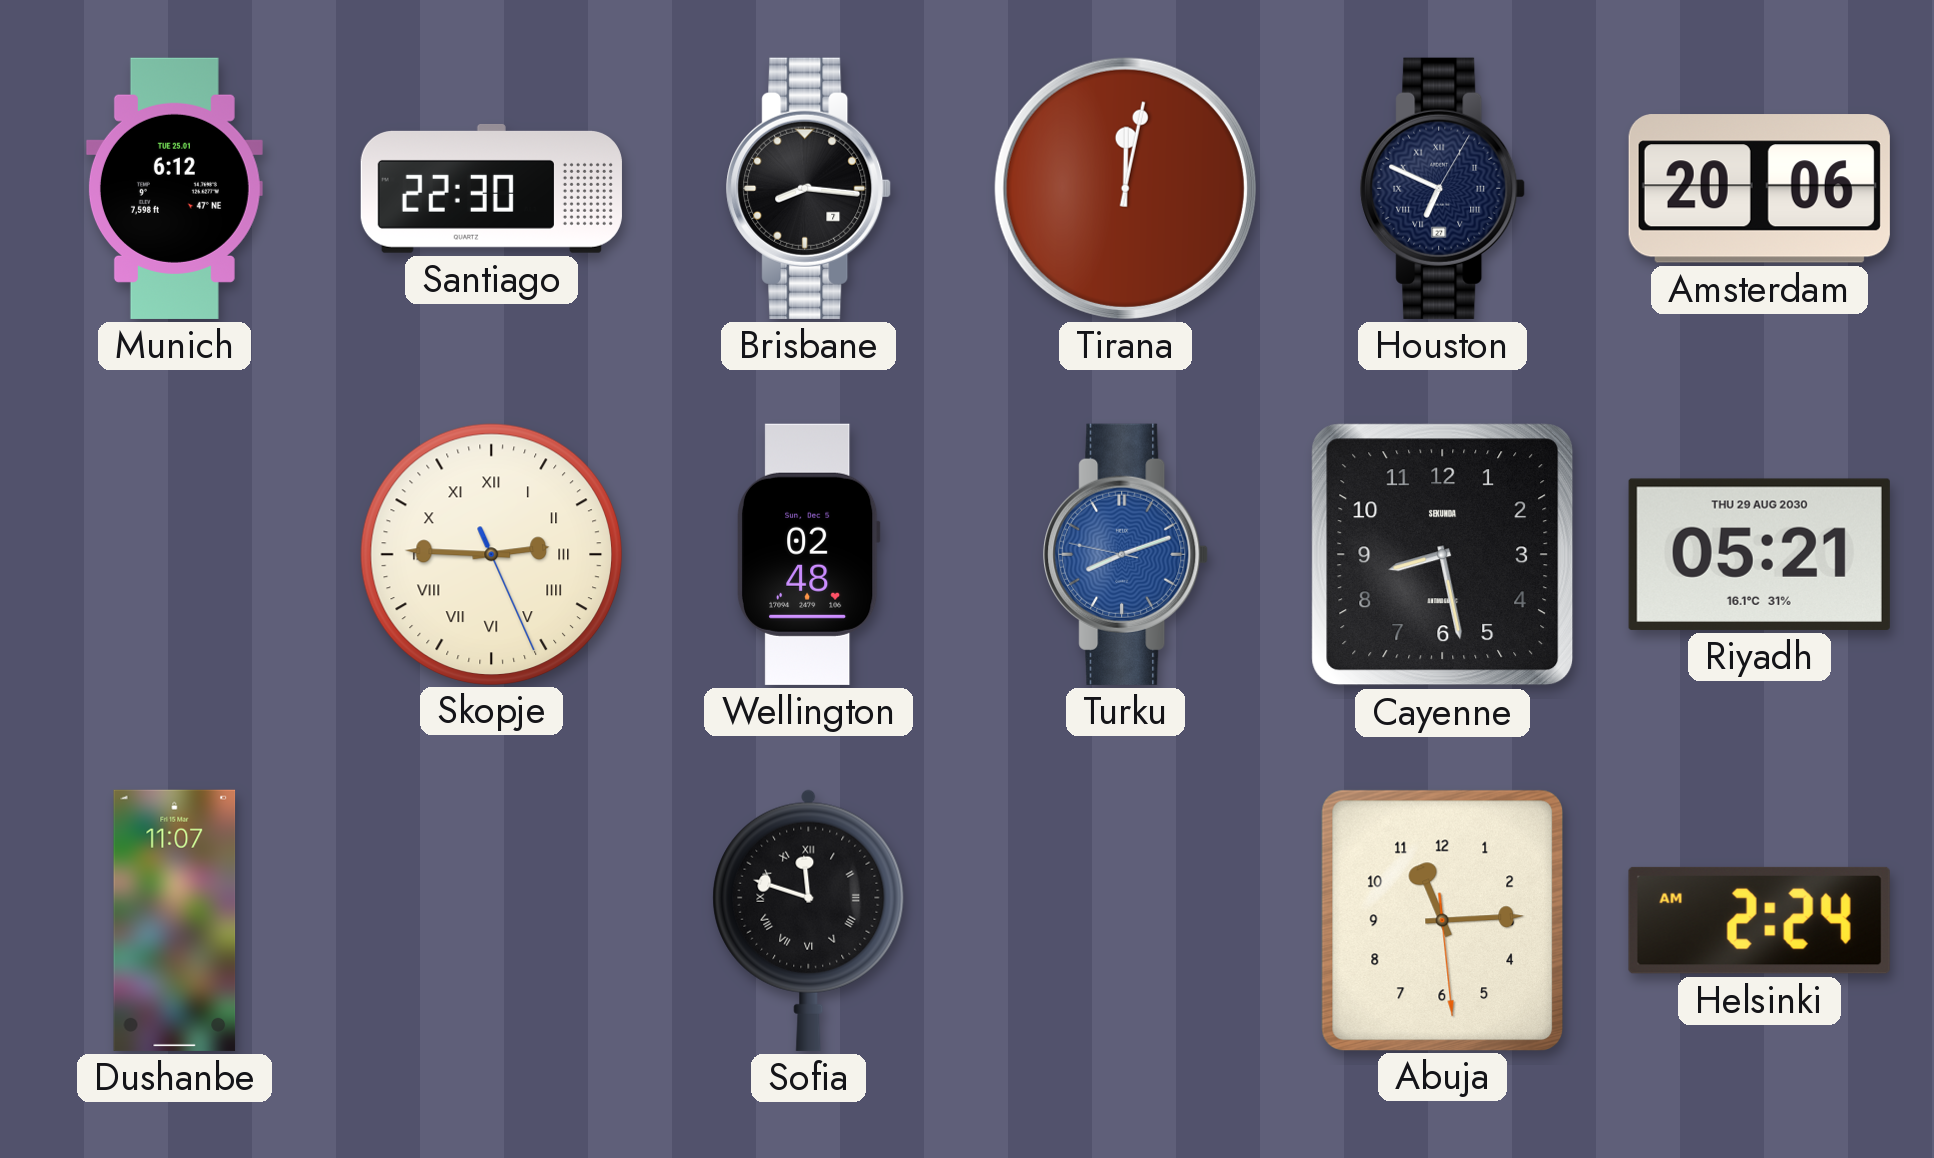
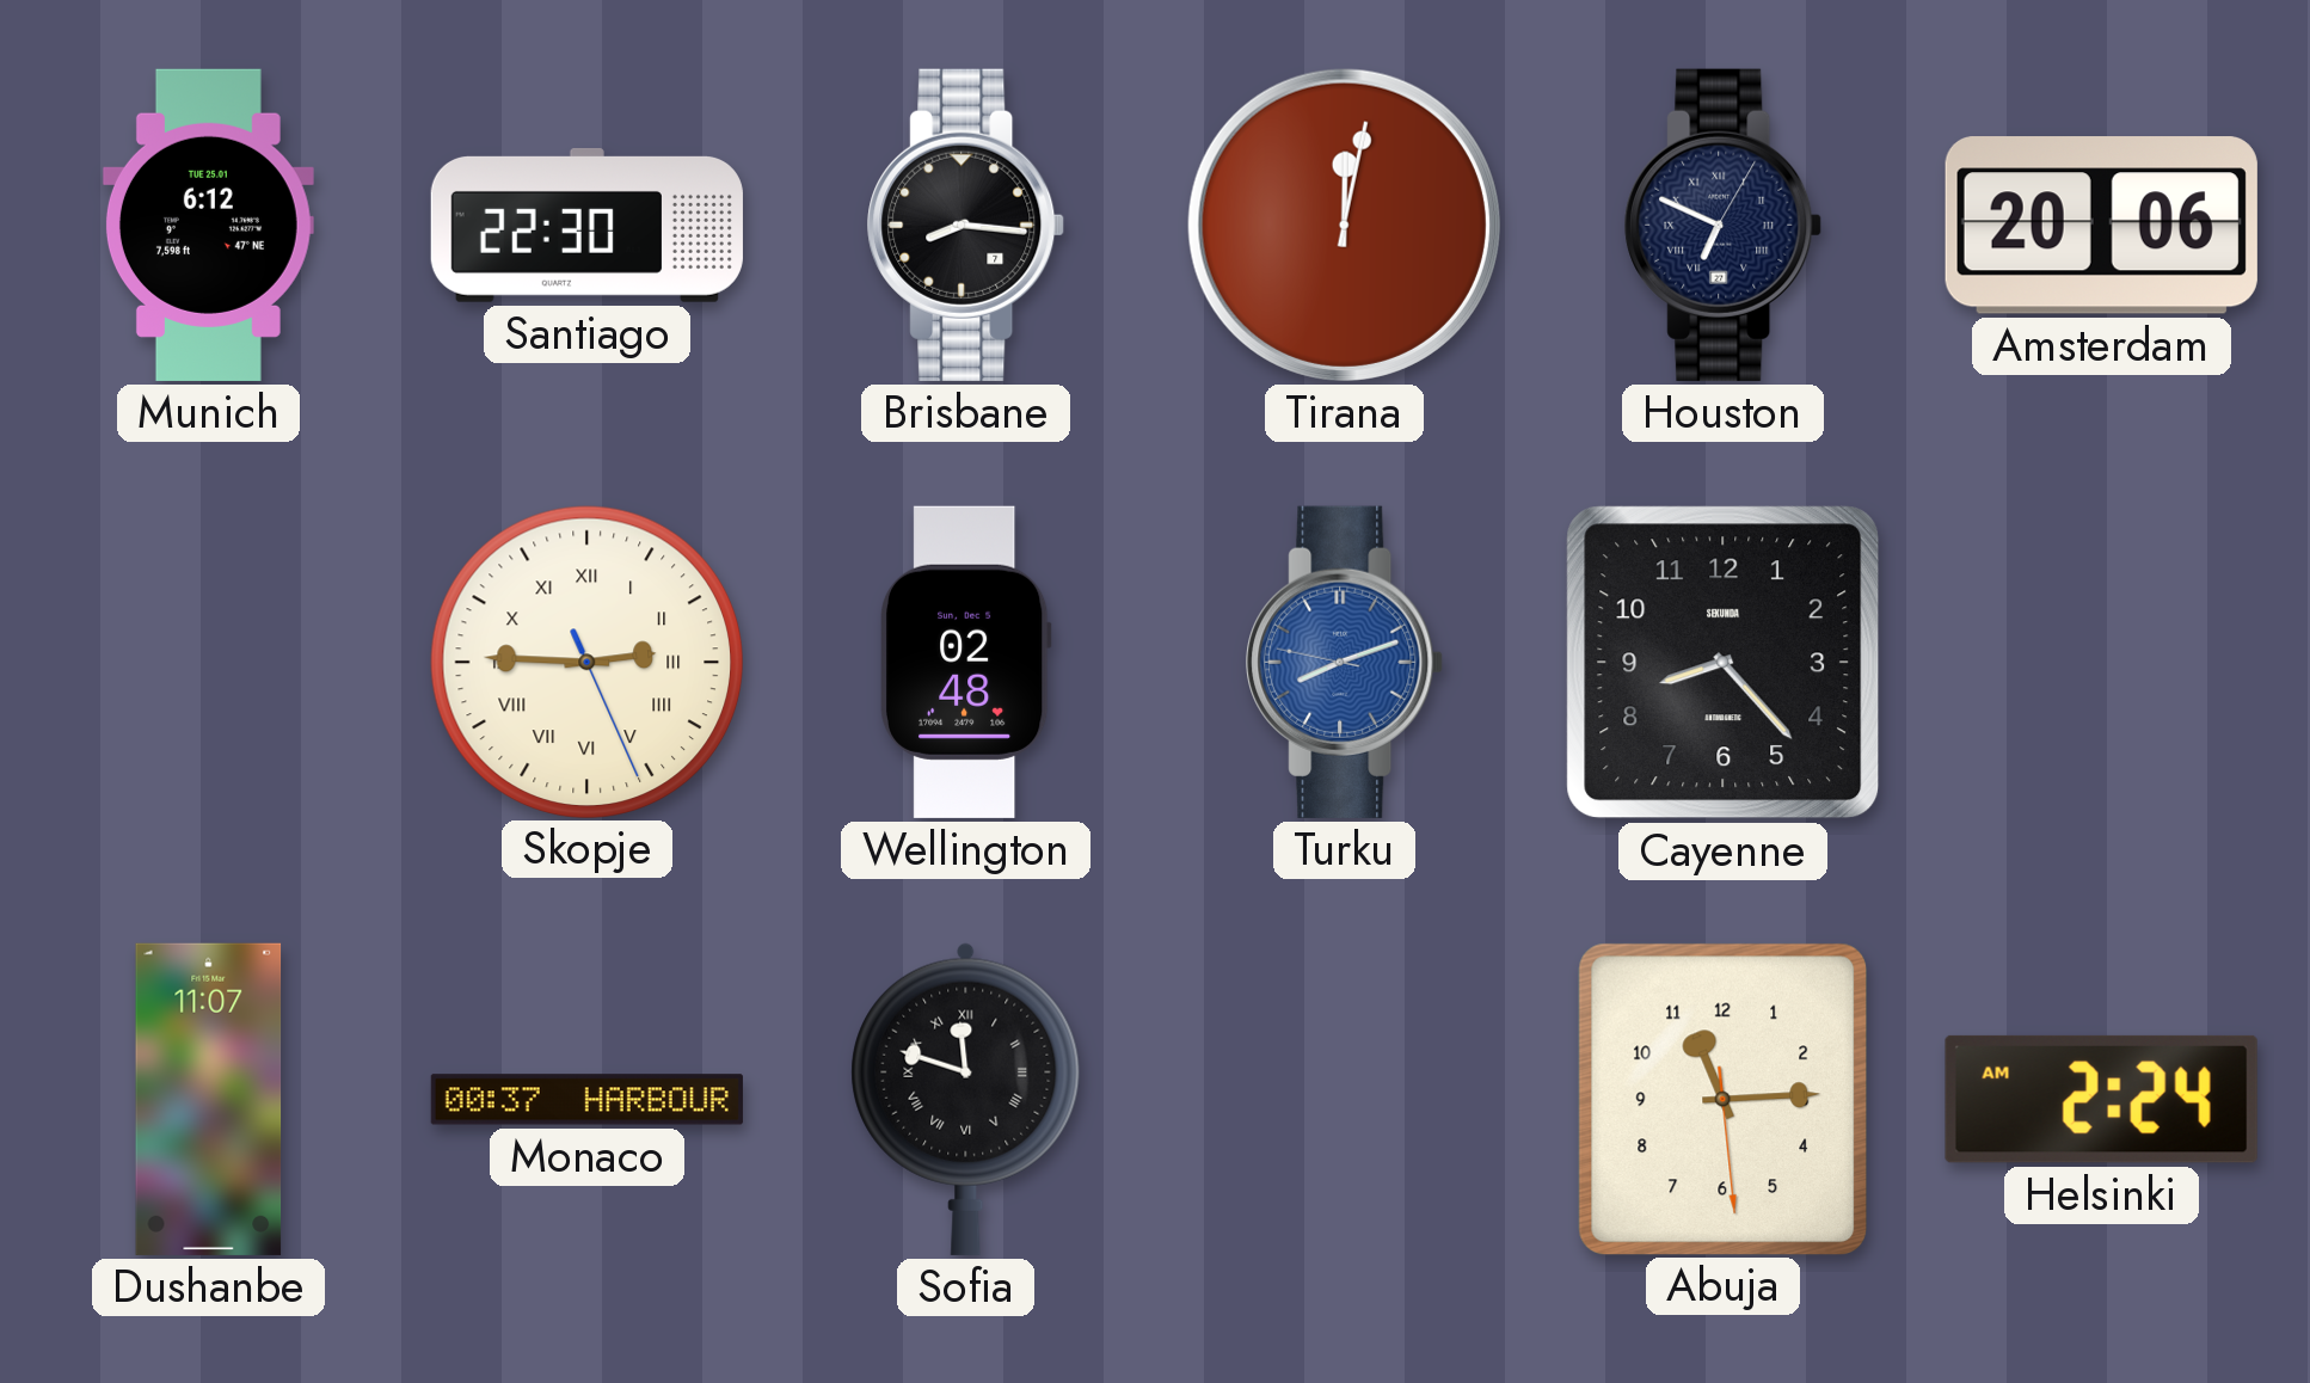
Cayenne: 8:28 -> 8:23 (1724, 663)
Riyadh: 05:21 -> none (1759, 554)
Monaco: none -> 00:37 (586, 1100)
